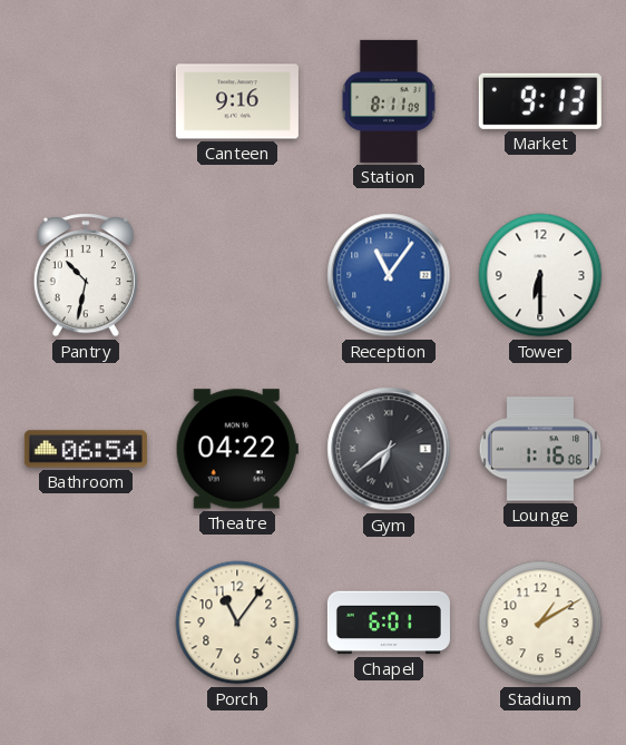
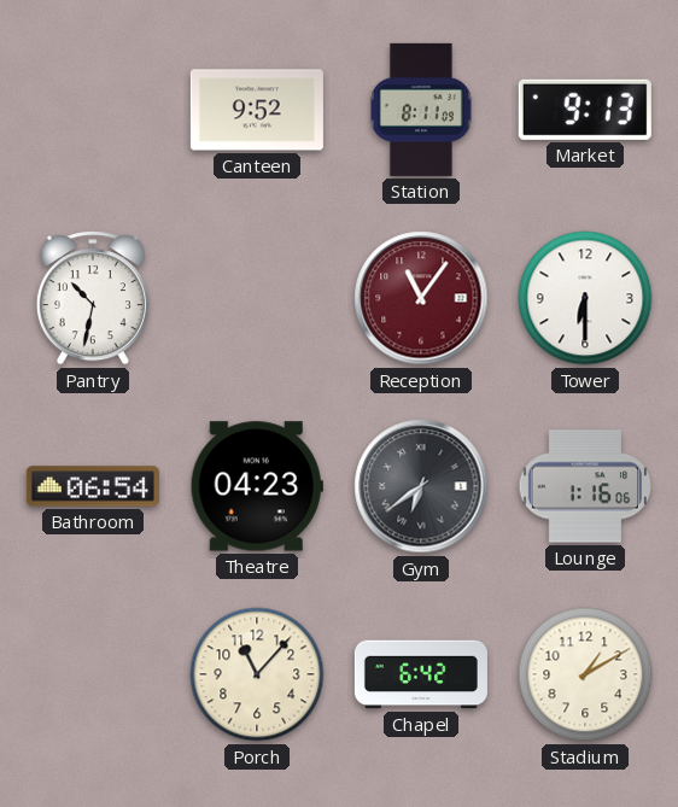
Canteen: 9:16 -> 9:52 (257, 110)
Reception dial: blue -> burgundy (421, 298)
Theatre: 04:22 -> 04:23 (257, 486)
Porch: 11:06 -> 11:07 (257, 674)
Chapel: 6:01 -> 6:42 (421, 674)
